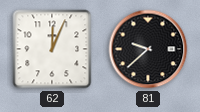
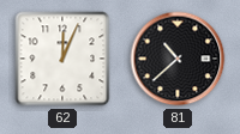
81: 9:38 -> 10:38 (178, 59)
